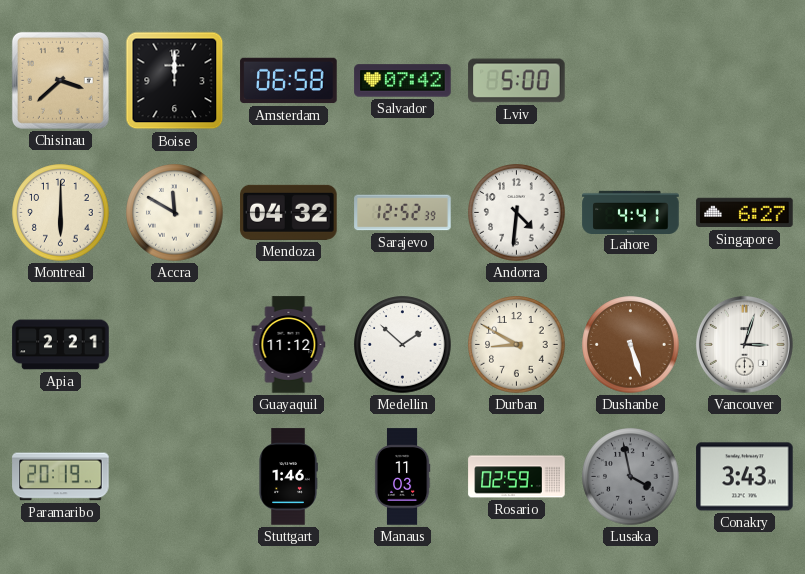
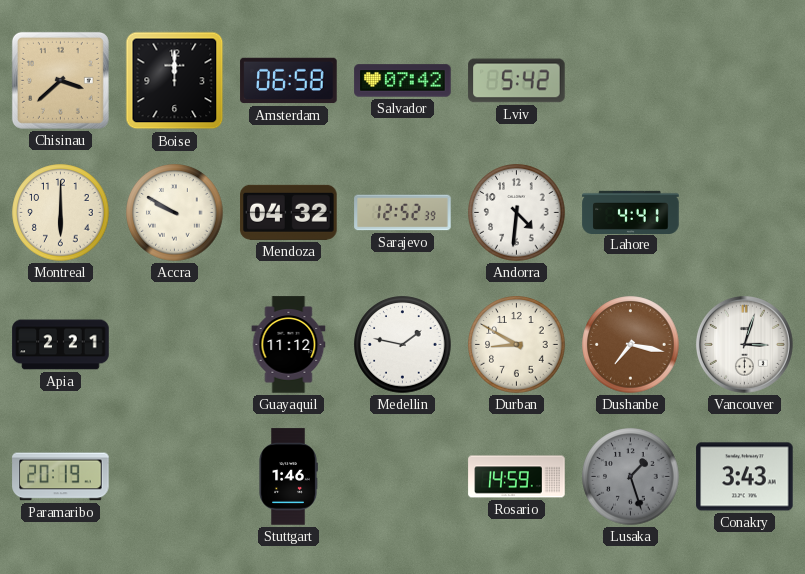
Lviv: 5:00 -> 5:42 (517, 81)
Accra: 11:50 -> 9:50 (175, 213)
Singapore: 6:27 -> none (745, 213)
Medellin: 1:52 -> 1:47 (403, 345)
Dushanbe: 5:27 -> 7:17 (631, 345)
Manaus: 11:03 -> none (402, 477)
Rosario: 02:59 -> 14:59 (517, 477)
Lusaka: 3:58 -> 1:27 (631, 477)
